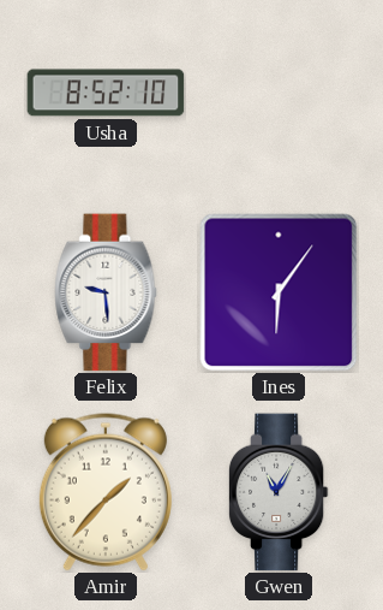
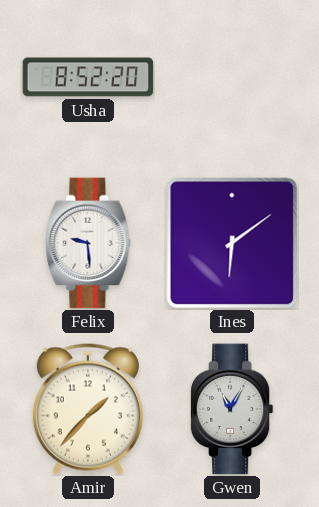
Usha: 8:52:10 -> 8:52:20 (88, 77)
Ines: 6:06 -> 6:09 (232, 243)
